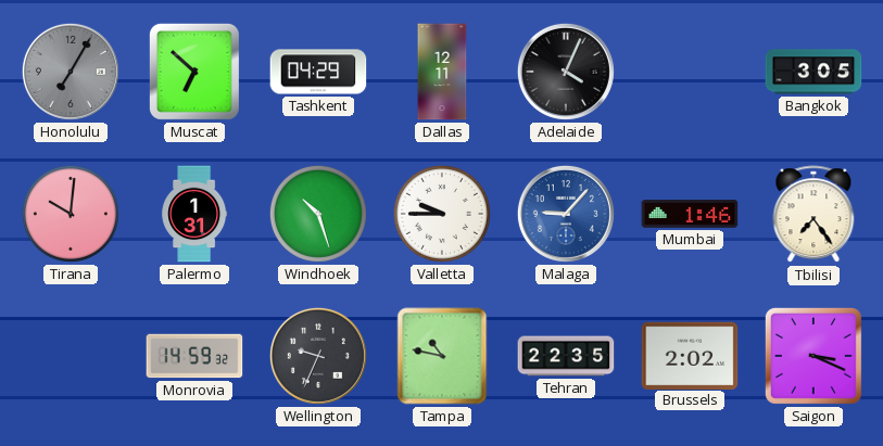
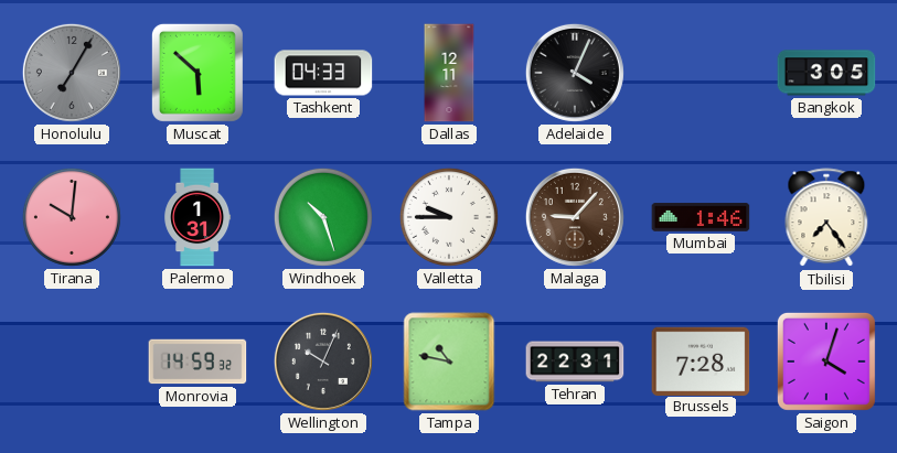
Muscat: 6:52 -> 5:52 (197, 73)
Tashkent: 04:29 -> 04:33 (323, 73)
Malaga dial: blue -> brown (575, 217)
Wellington: 9:34 -> 10:04 (323, 362)
Tehran: 22:35 -> 22:31 (575, 362)
Brussels: 2:02 -> 7:28 (701, 360)
Saigon: 3:19 -> 4:03 (826, 362)
